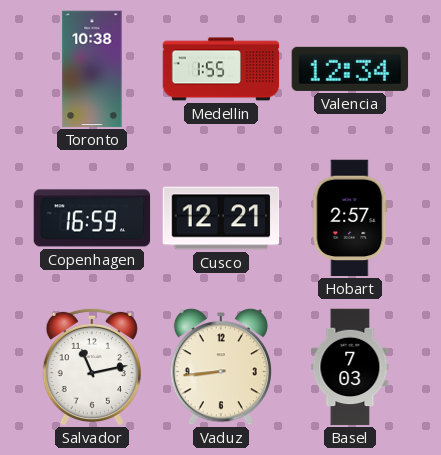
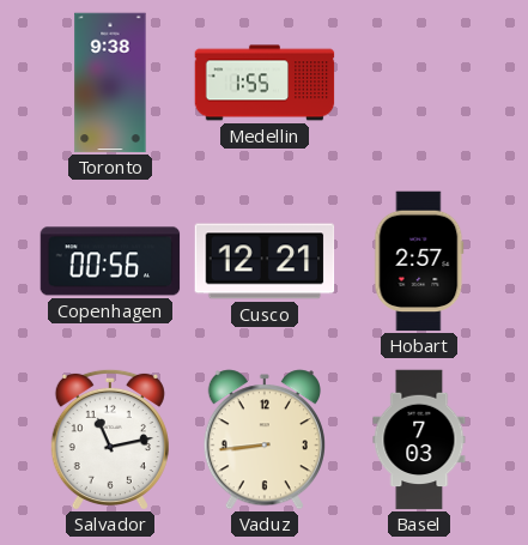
Toronto: 10:38 -> 9:38 (110, 83)
Valencia: 12:34 -> none (350, 69)
Copenhagen: 16:59 -> 00:56 (110, 261)
